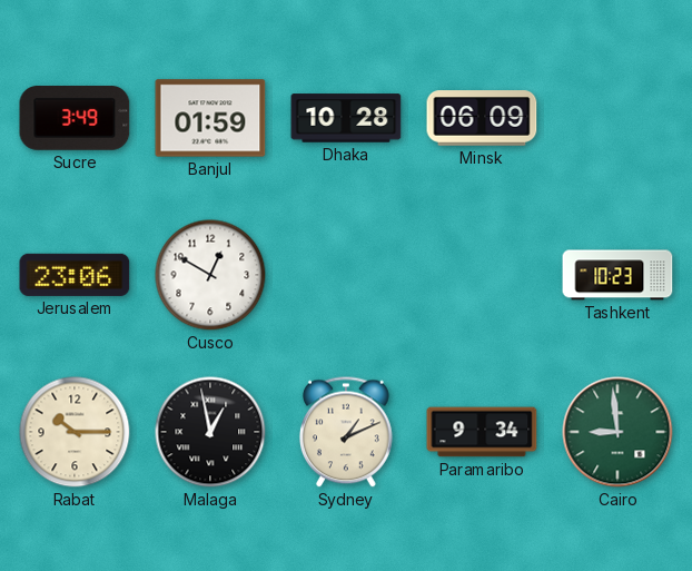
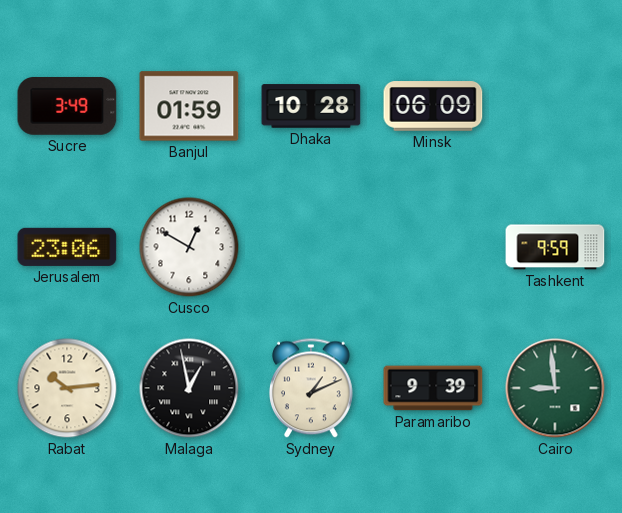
Tashkent: 10:23 -> 9:59 (555, 247)
Rabat: 10:15 -> 10:14 (67, 388)
Paramaribo: 9:34 -> 9:39 (433, 388)
